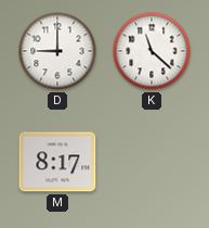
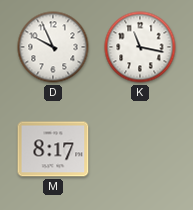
D: 9:00 -> 9:56 (53, 47)
K: 11:22 -> 11:17 (140, 47)
